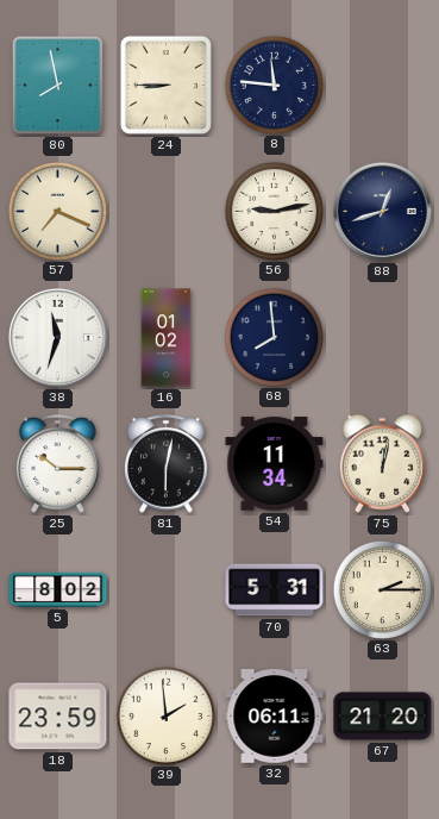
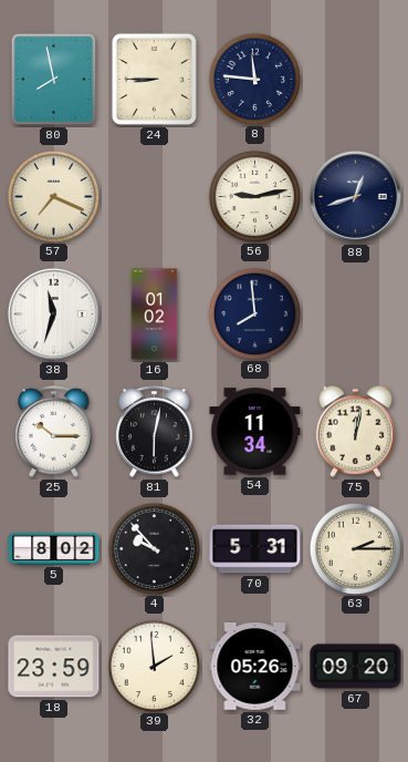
4: none -> 9:53 (154, 548)
32: 06:11 -> 05:26 (255, 667)
67: 21:20 -> 09:20 (356, 667)
